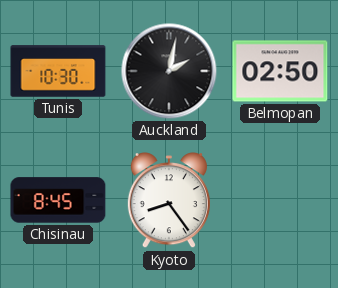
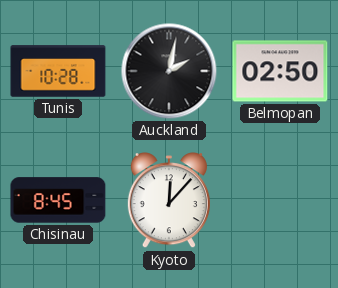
Tunis: 10:30 -> 10:28 (58, 71)
Kyoto: 8:24 -> 12:07 (169, 201)
